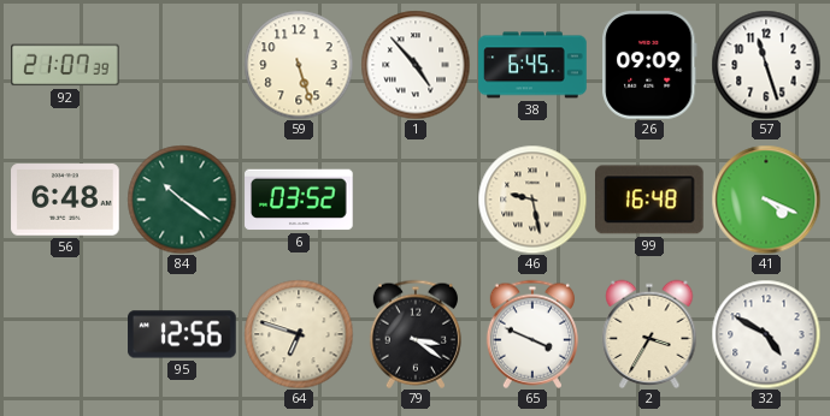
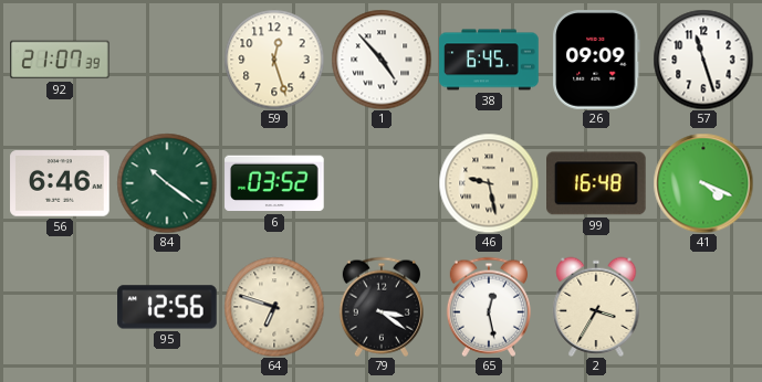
59: 5:27 -> 12:27 (274, 60)
56: 6:48 -> 6:46 (60, 183)
65: 3:49 -> 12:28 (489, 307)
32: 4:50 -> none (766, 334)
